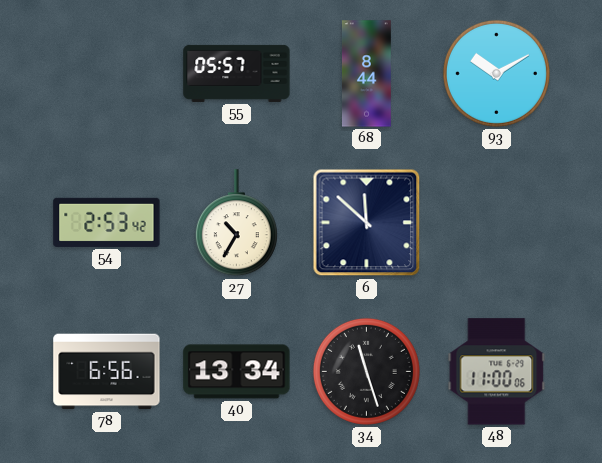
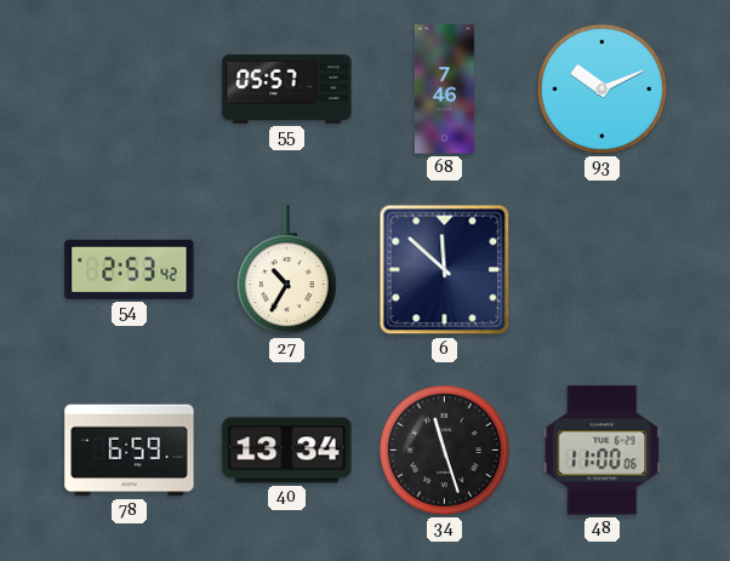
68: 8:44 -> 7:46 (445, 90)
93: 10:10 -> 10:11 (601, 88)
78: 6:56 -> 6:59 (130, 451)
